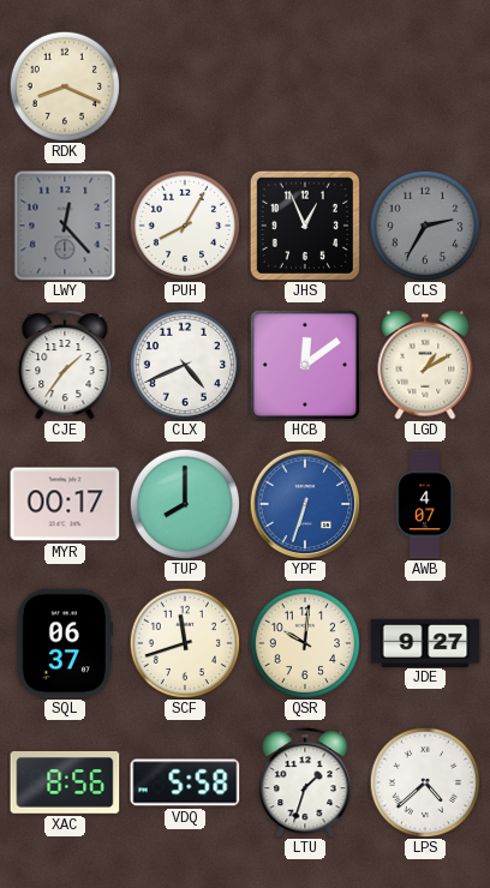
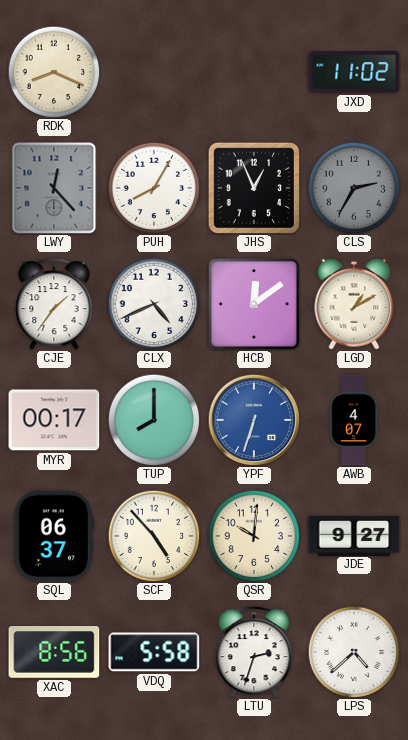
JXD: none -> 11:02 (354, 72)
SCF: 11:42 -> 4:53 (154, 536)
LTU: 1:33 -> 2:33 (254, 652)
